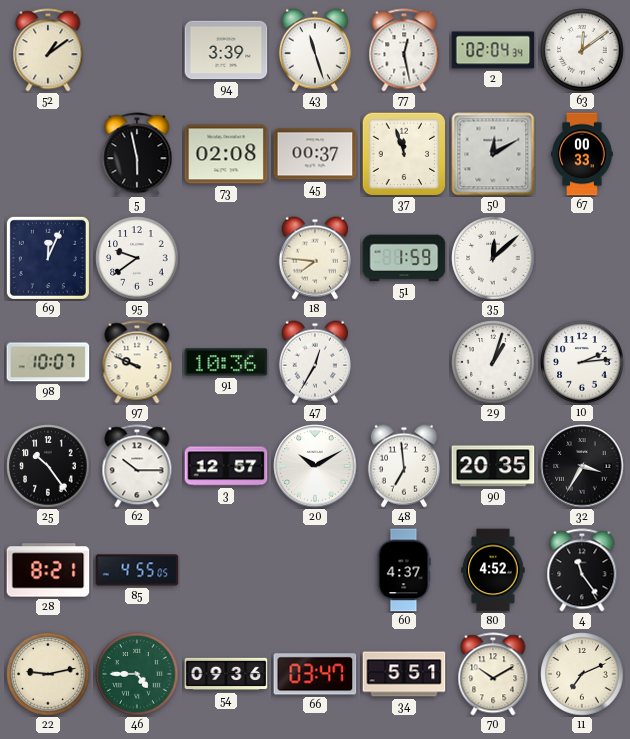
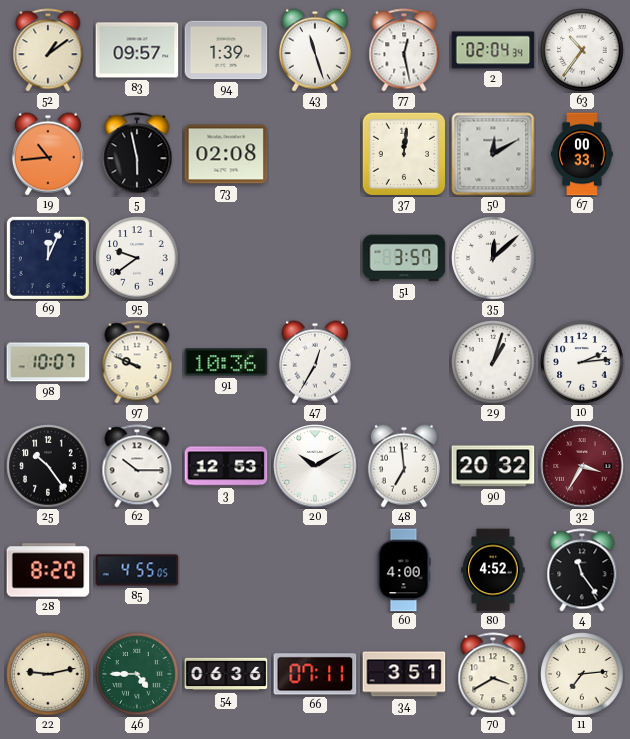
83: none -> 09:57 (137, 50)
94: 3:39 -> 1:39 (226, 50)
63: 12:09 -> 10:36 (582, 50)
19: none -> 10:44 (48, 154)
45: 00:37 -> none (315, 154)
37: 11:57 -> 12:01 (404, 154)
18: 7:46 -> none (315, 258)
51: 1:59 -> 3:57 (404, 258)
3: 12:57 -> 12:53 (226, 466)
90: 20:35 -> 20:32 (493, 466)
32 dial: black -> burgundy (582, 466)
28: 8:21 -> 8:20 (48, 570)
60: 4:37 -> 4:00 (404, 570)
54: 09:36 -> 06:36 (226, 674)
66: 03:47 -> 07:11 (315, 674)
34: 5:51 -> 3:51 (404, 674)
70: 10:10 -> 3:40 (493, 674)
11: 7:11 -> 7:14 (582, 674)
